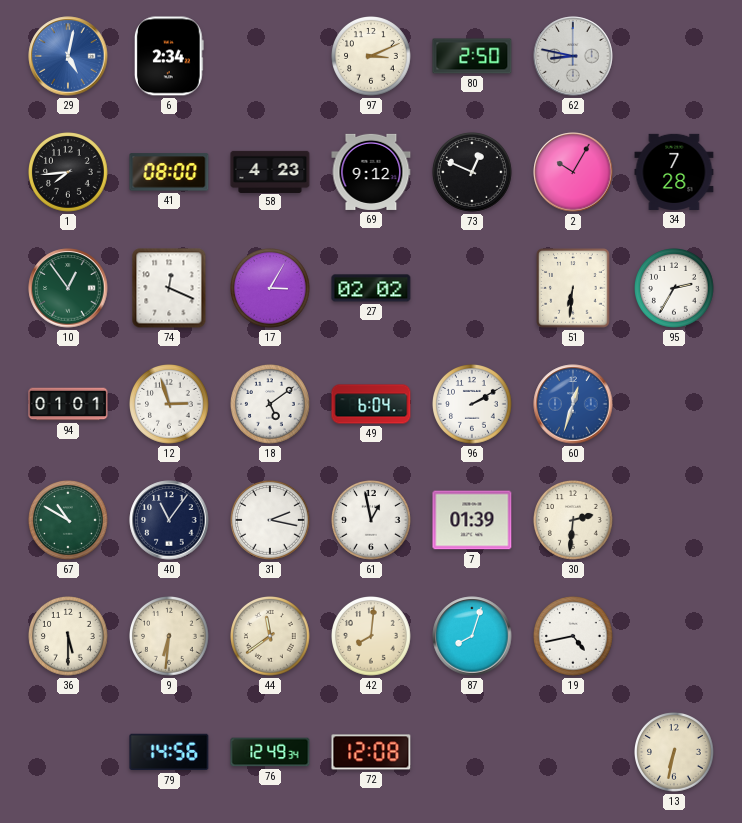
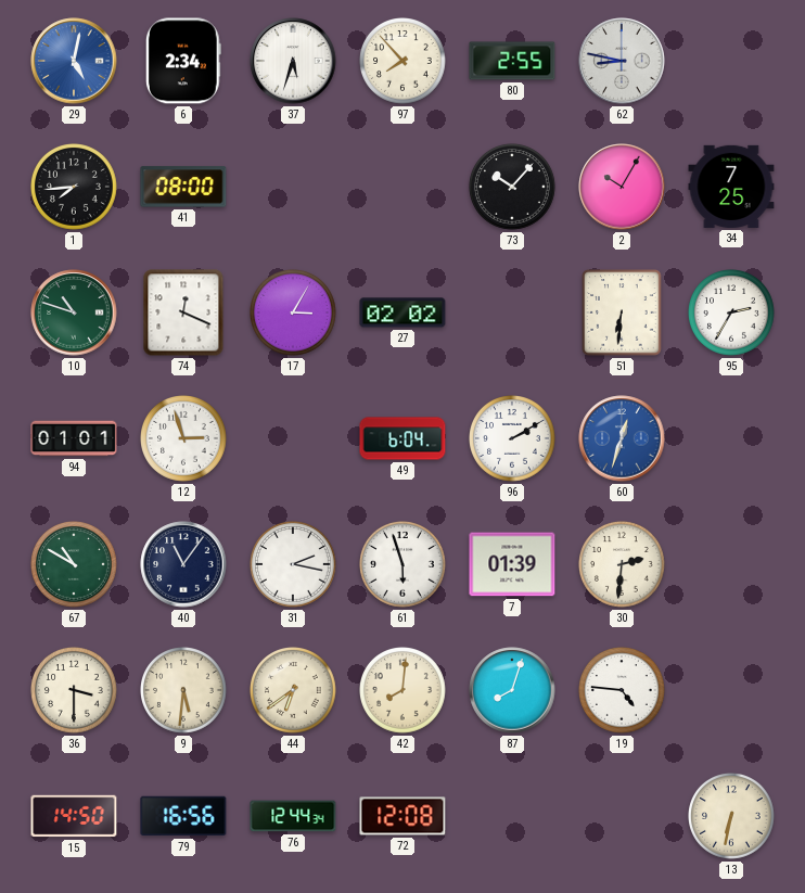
37: none -> 5:33 (293, 61)
97: 3:11 -> 7:53 (404, 62)
80: 2:50 -> 2:55 (512, 61)
58: 4:23 -> none (270, 171)
69: 9:12 -> none (371, 172)
73: 12:49 -> 10:07 (513, 188)
34: 7:28 -> 7:25 (731, 187)
10: 12:54 -> 10:48 (74, 312)
18: 5:09 -> none (271, 405)
61: 12:58 -> 5:57 (404, 565)
36: 5:30 -> 3:30 (75, 691)
9: 6:31 -> 5:31 (184, 691)
44: 11:39 -> 6:39 (294, 691)
19: 4:43 -> 4:46 (623, 691)
15: none -> 14:50 (74, 816)
79: 14:56 -> 16:56 (183, 816)
76: 12:49 -> 12:44 (293, 816)
